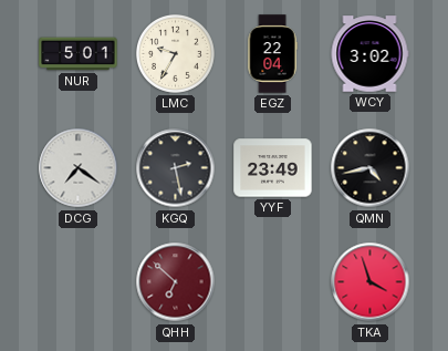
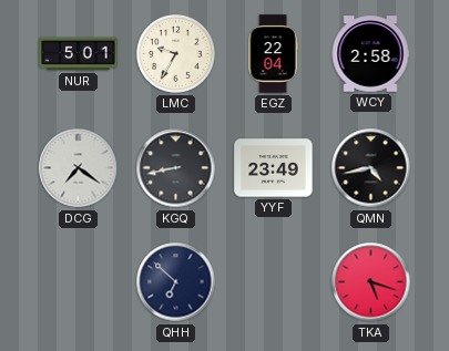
WCY: 3:02 -> 2:58 (370, 54)
KGQ: 2:28 -> 8:43 (176, 168)
QHH dial: burgundy -> navy (176, 282)
TKA: 3:57 -> 5:18 (371, 282)
